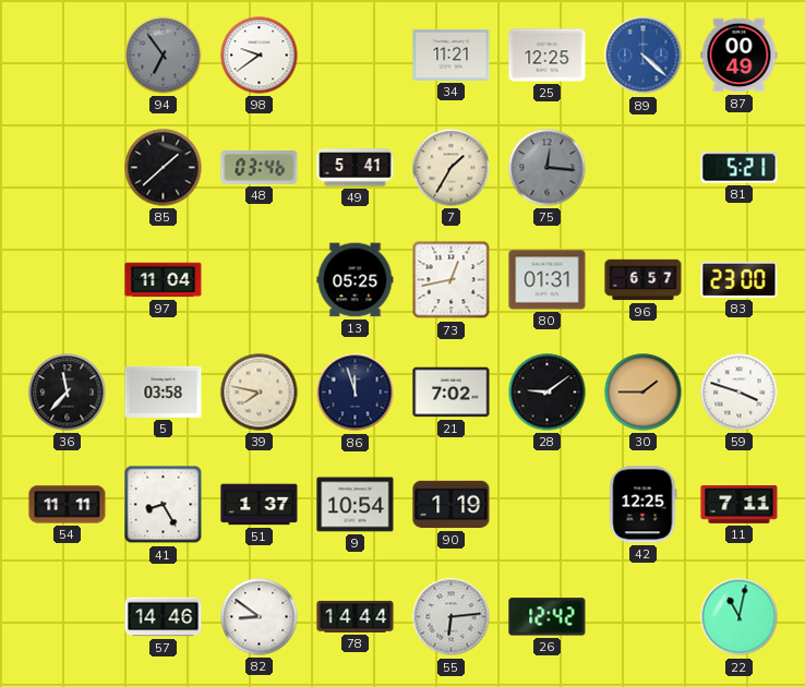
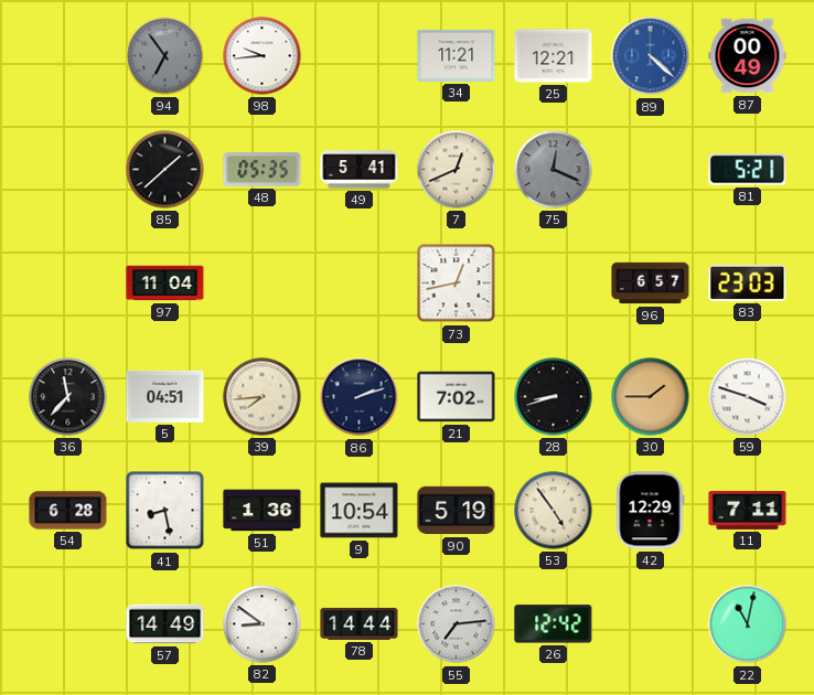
98: 9:39 -> 9:44 (263, 56)
25: 12:25 -> 12:21 (554, 56)
48: 03:46 -> 05:35 (263, 170)
7: 1:35 -> 12:41 (457, 170)
75: 12:16 -> 12:19 (554, 170)
13: 05:25 -> none (356, 280)
80: 01:31 -> none (548, 280)
83: 23:00 -> 23:03 (748, 282)
5: 03:58 -> 04:51 (165, 396)
39: 7:47 -> 7:44 (263, 397)
86: 11:57 -> 2:12 (360, 397)
28: 9:09 -> 8:42 (554, 397)
54: 11:11 -> 6:28 (68, 511)
41: 8:25 -> 8:28 (165, 511)
51: 1:37 -> 1:36 (263, 511)
90: 1:19 -> 5:19 (457, 511)
53: none -> 4:54 (554, 511)
42: 12:25 -> 12:29 (651, 511)
57: 14:46 -> 14:49 (165, 624)
55: 6:14 -> 7:14 (457, 624)
